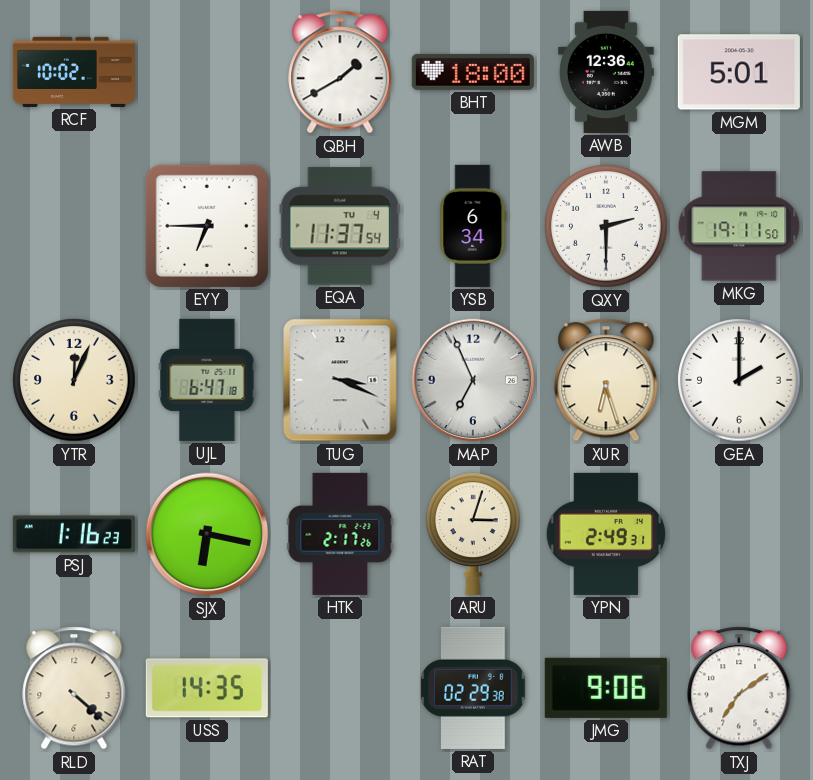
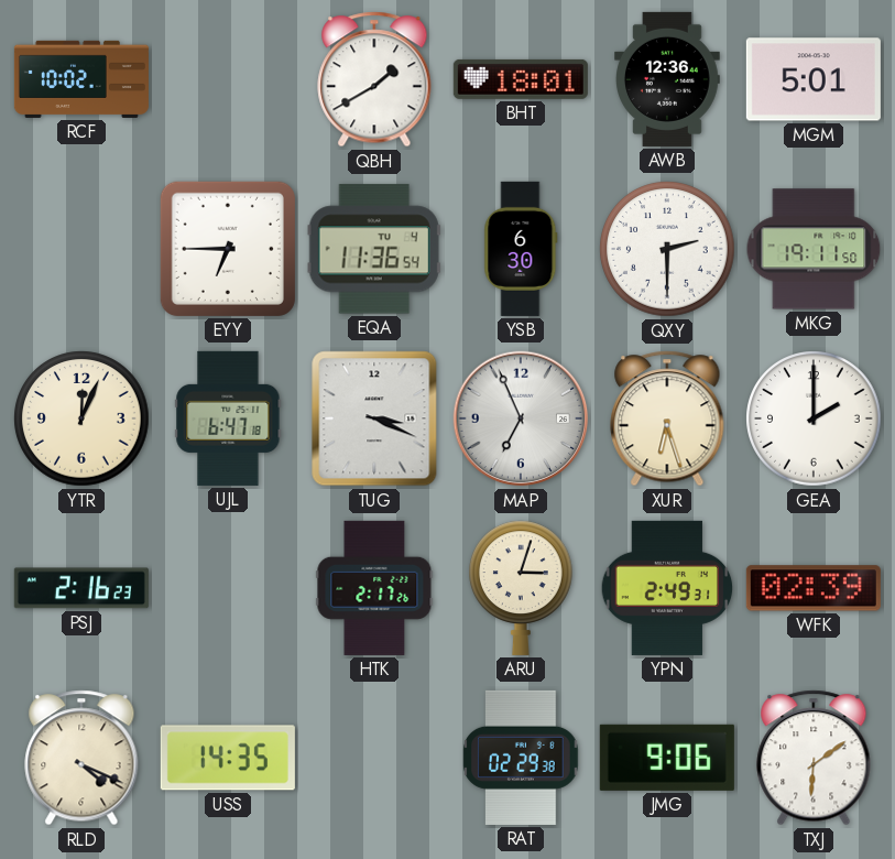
BHT: 18:00 -> 18:01 (521, 79)
EQA: 11:37 -> 11:36 (374, 249)
YSB: 6:34 -> 6:30 (521, 249)
PSJ: 1:16 -> 2:16 (81, 588)
SJX: 6:17 -> none (207, 534)
WFK: none -> 02:39 (814, 588)
RLD: 4:22 -> 4:19 (81, 758)
TXJ: 7:09 -> 6:09 (814, 758)
